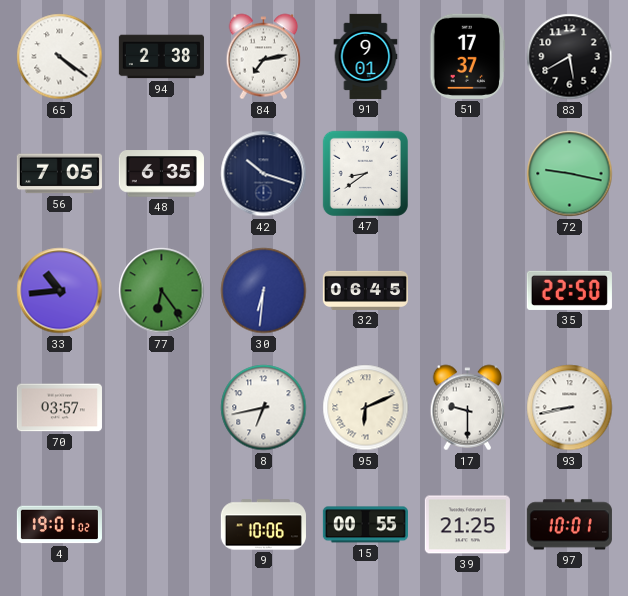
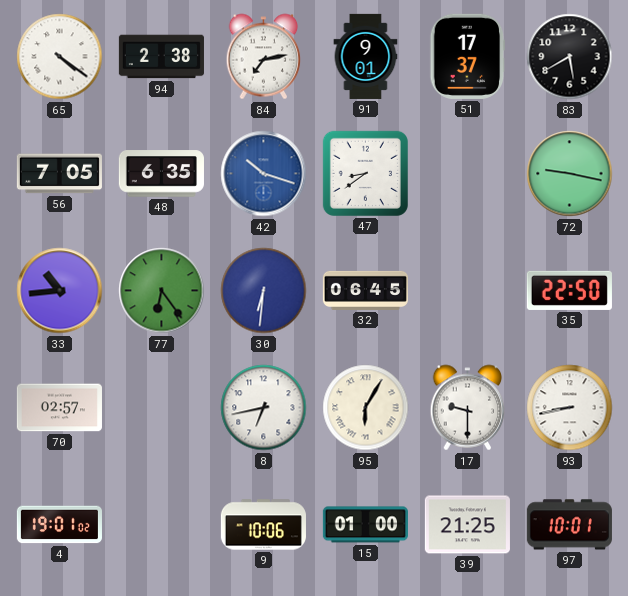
42 dial: navy -> blue (264, 174)
70: 03:57 -> 02:57 (59, 408)
95: 6:11 -> 6:05 (366, 408)
15: 00:55 -> 01:00 (365, 525)
